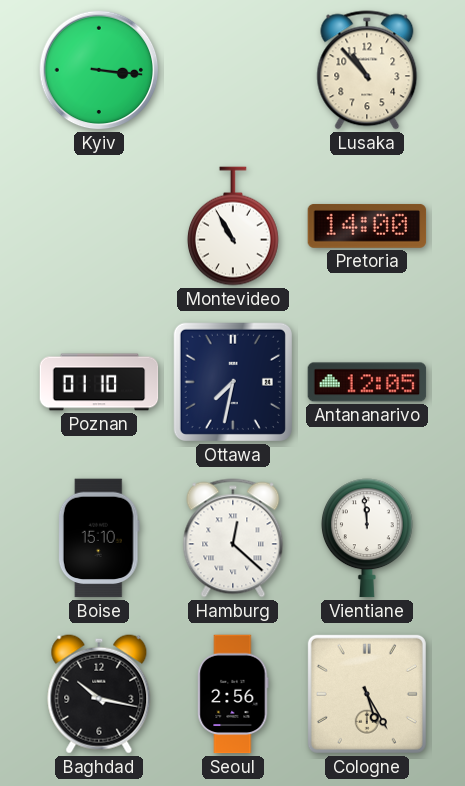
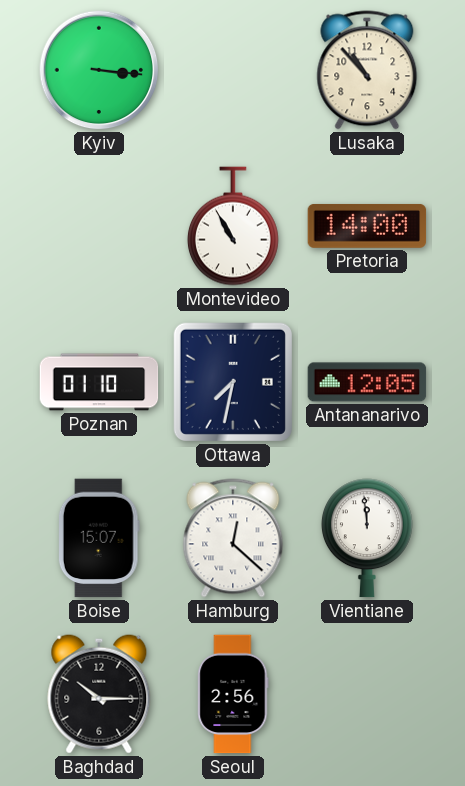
Boise: 15:10 -> 15:07 (99, 538)
Baghdad: 10:17 -> 10:15 (99, 694)
Cologne: 5:25 -> none (367, 694)
